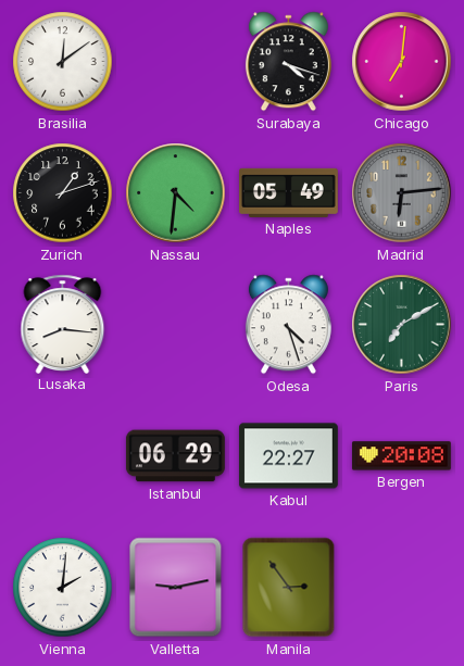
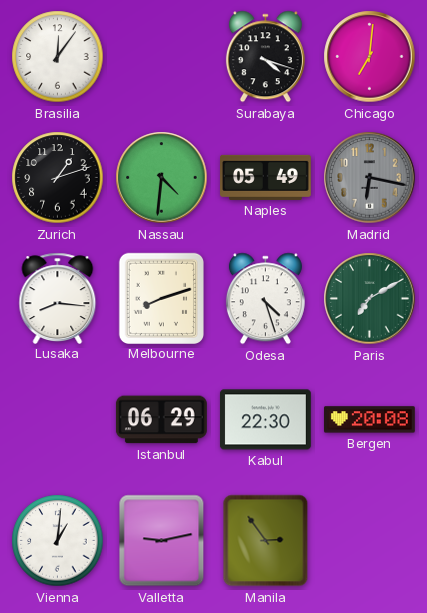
Brasilia: 12:09 -> 12:06 (58, 57)
Madrid: 6:14 -> 6:17 (370, 178)
Melbourne: none -> 8:12 (161, 298)
Kabul: 22:27 -> 22:30 (265, 420)
Vienna: 2:01 -> 1:01 (58, 541)
